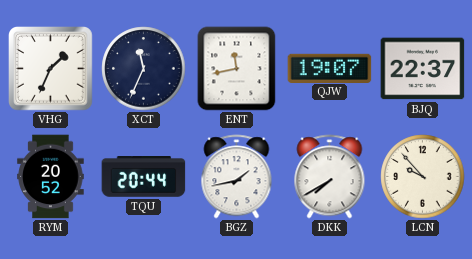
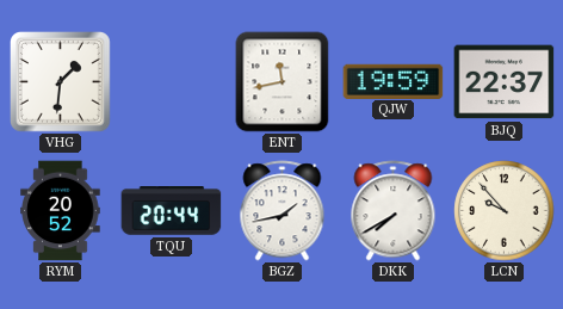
VHG: 1:34 -> 1:31 (61, 82)
XCT: 11:34 -> none (144, 69)
QJW: 19:07 -> 19:59 (394, 81)
